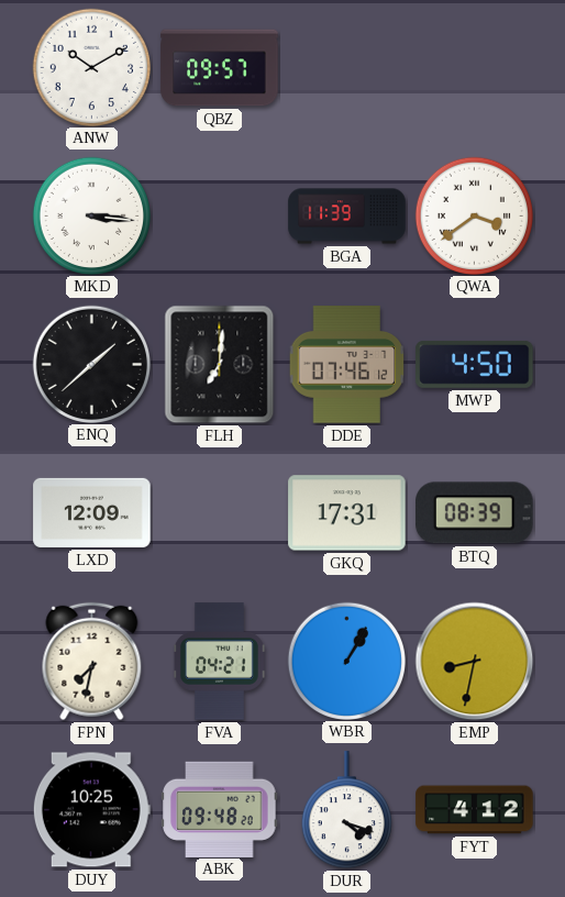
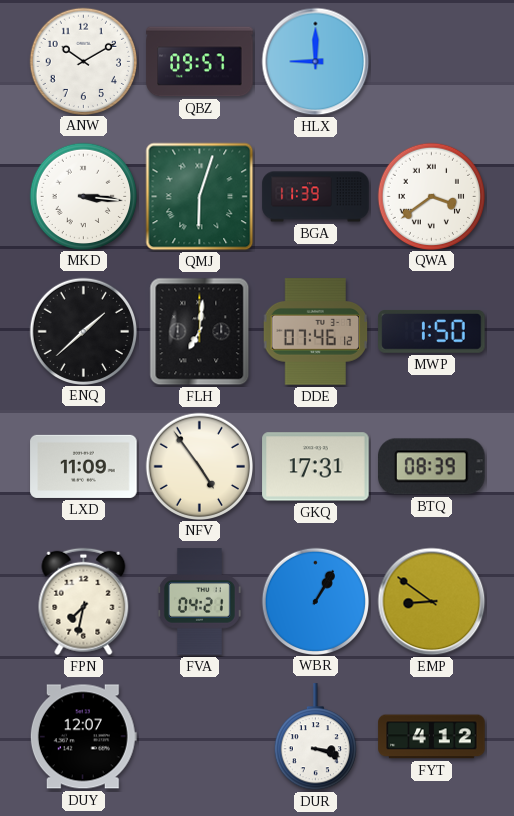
HLX: none -> 9:00 (316, 62)
QMJ: none -> 6:03 (200, 197)
MWP: 4:50 -> 1:50 (432, 331)
LXD: 12:09 -> 11:09 (84, 466)
NFV: none -> 4:54 (199, 466)
EMP: 8:32 -> 8:51 (432, 602)
DUY: 10:25 -> 12:07 (83, 737)
ABK: 09:48 -> none (220, 809)
DUR: 4:18 -> 3:18 (315, 737)
